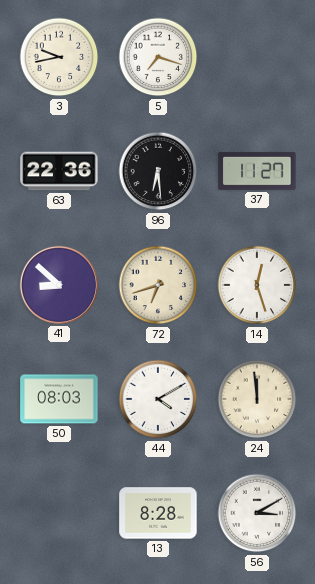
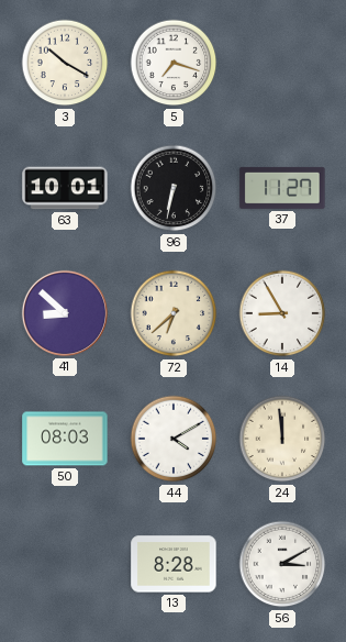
3: 9:43 -> 10:20 (65, 63)
63: 22:36 -> 10:01 (65, 188)
96: 6:29 -> 6:32 (174, 188)
72: 6:42 -> 6:38 (174, 313)
14: 12:27 -> 8:55 (282, 313)
